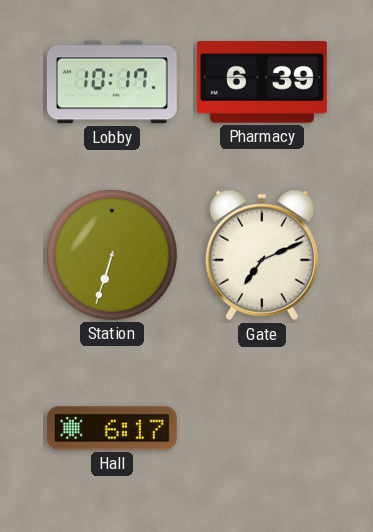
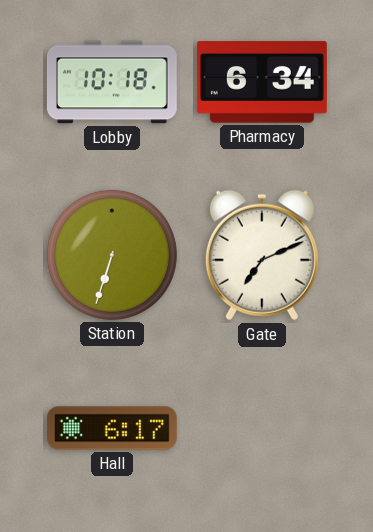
Lobby: 10:17 -> 10:18 (112, 82)
Pharmacy: 6:39 -> 6:34 (262, 82)
